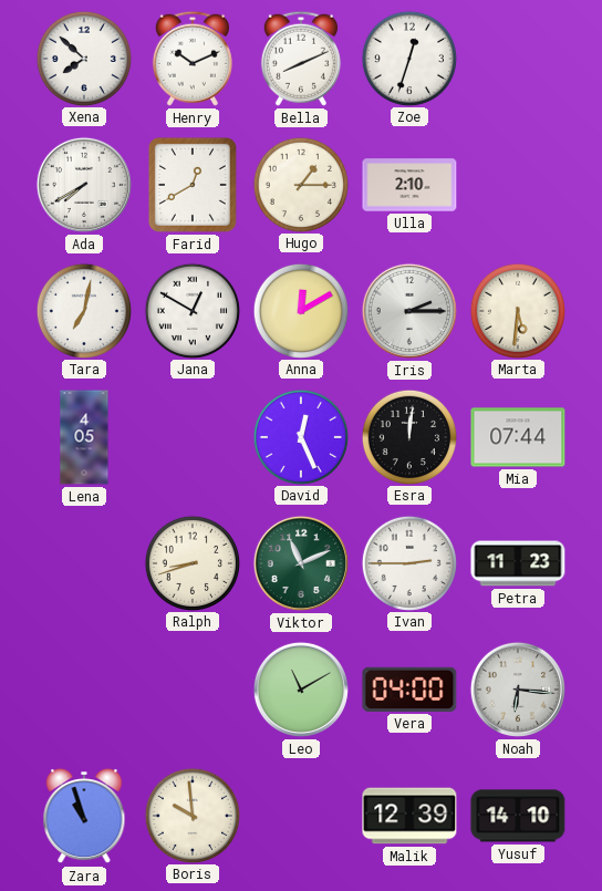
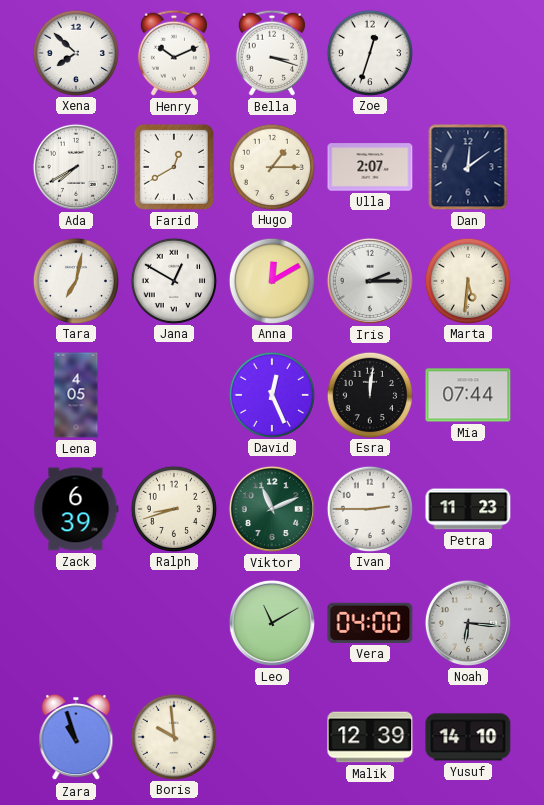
Bella: 8:11 -> 3:18 (272, 53)
Ulla: 2:10 -> 2:07 (370, 167)
Dan: none -> 12:09 (468, 167)
Zack: none -> 6:39 (76, 509)
